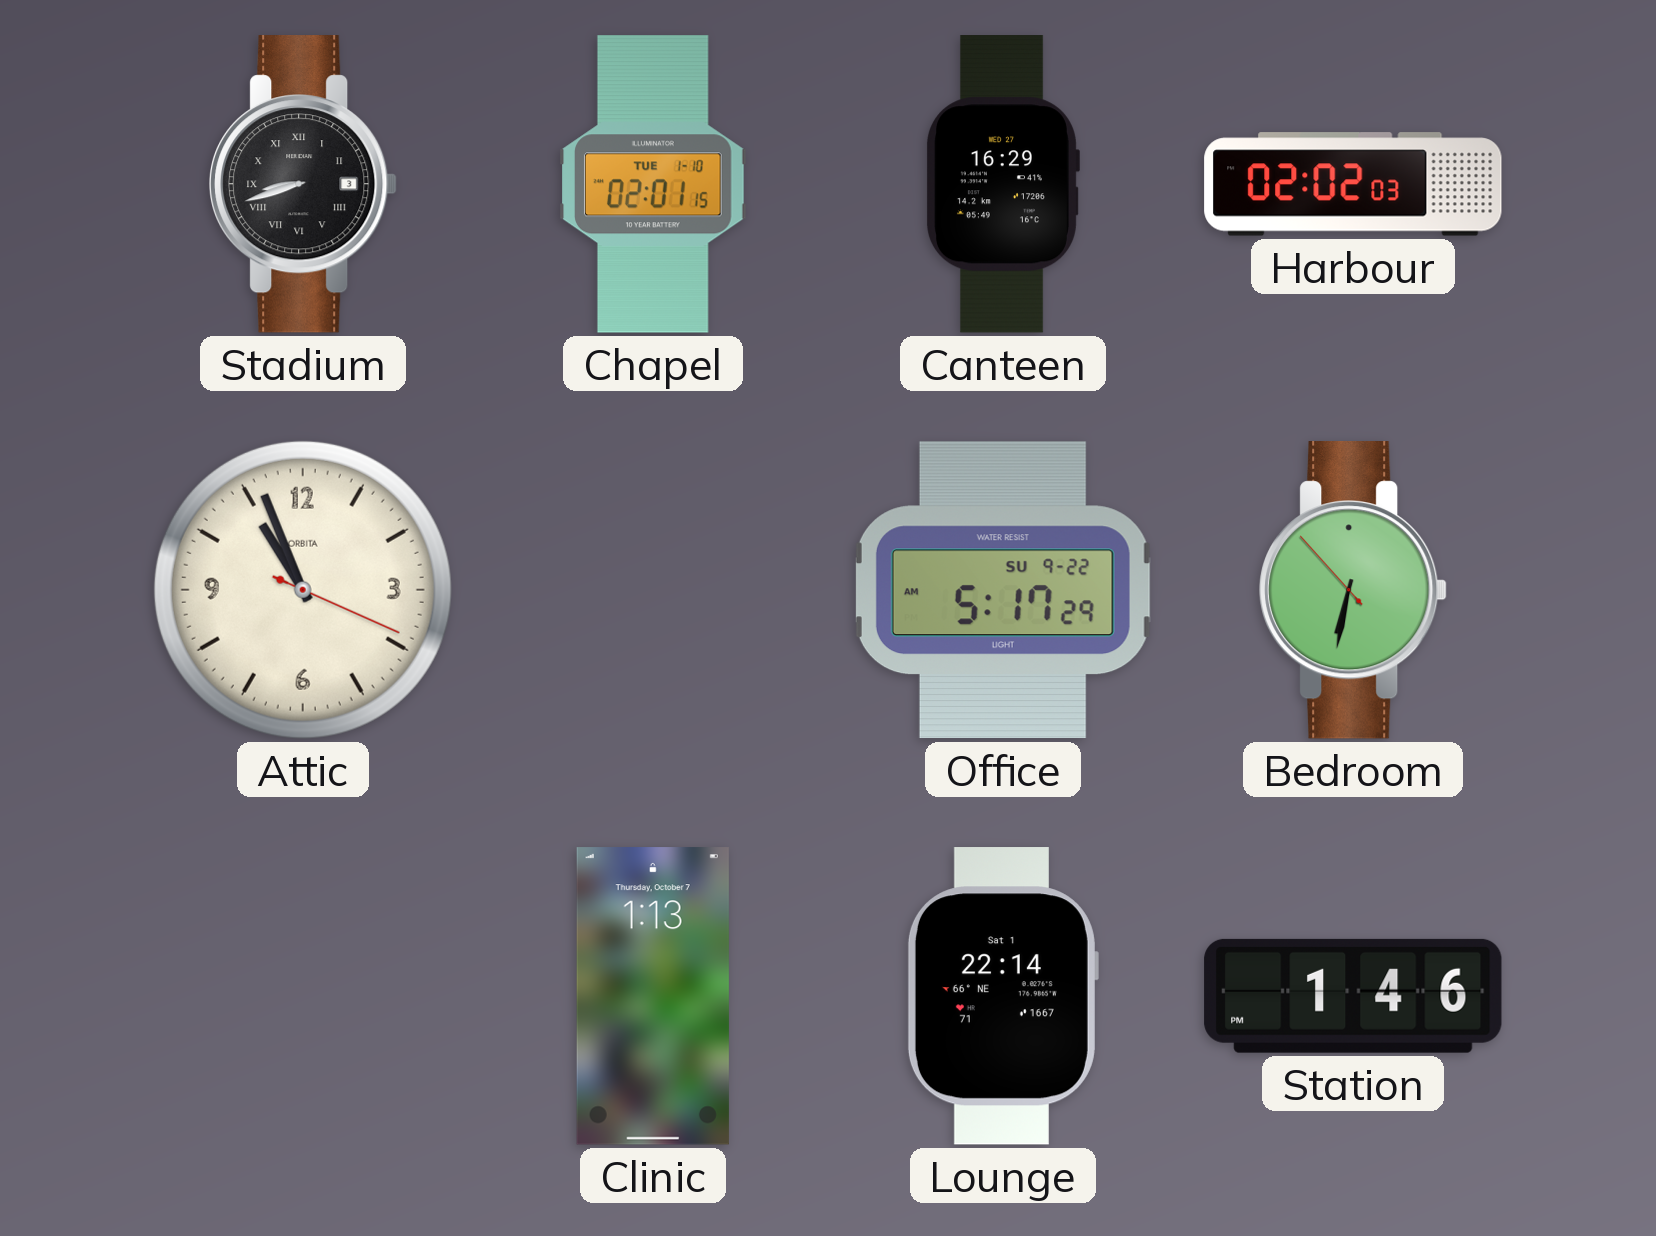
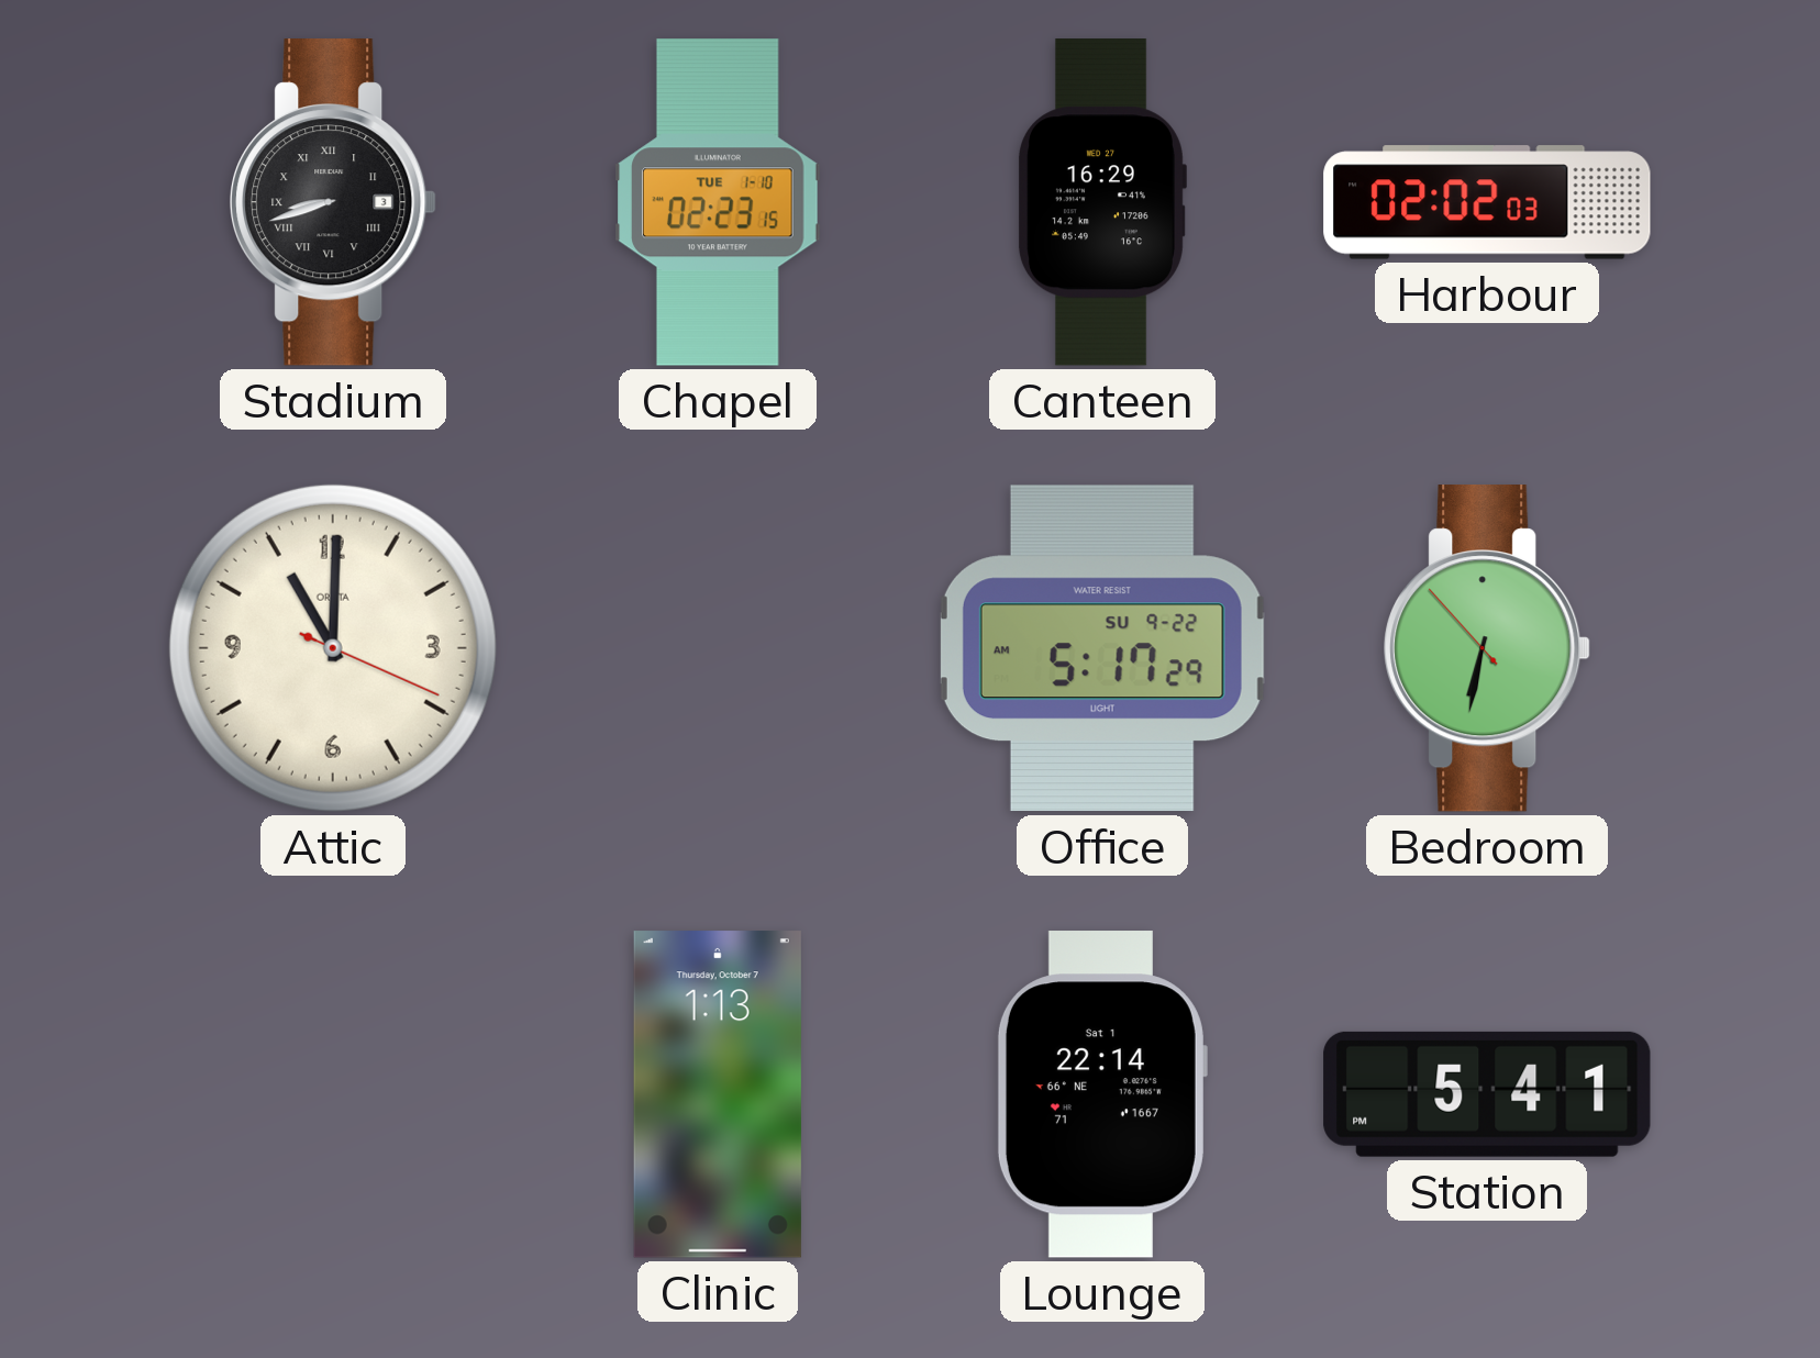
Chapel: 02:01 -> 02:23 (718, 202)
Attic: 10:56 -> 11:00 (333, 648)
Station: 1:46 -> 5:41 (1487, 1094)
